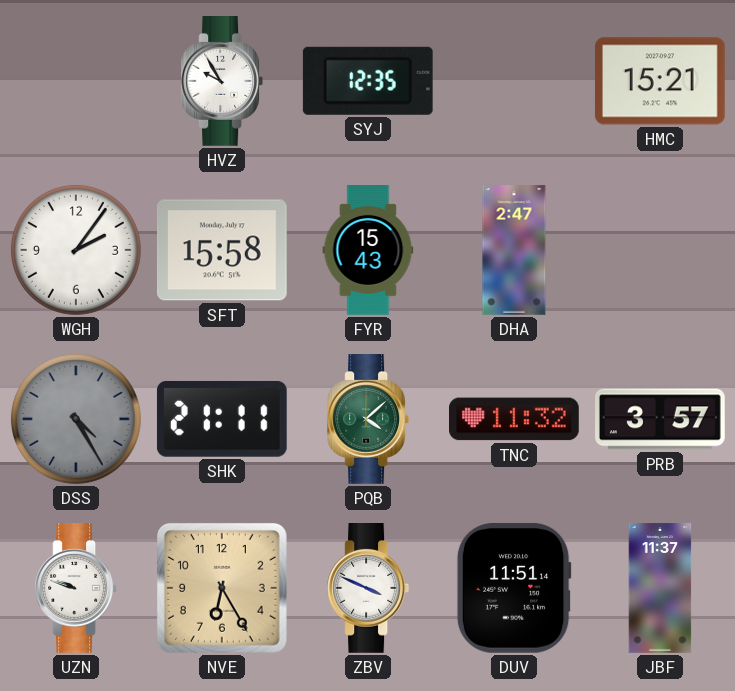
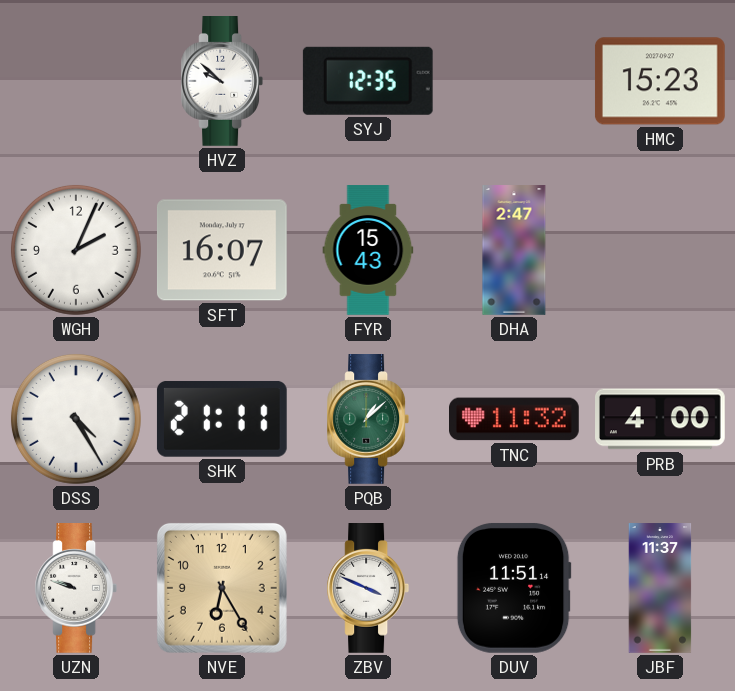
HVZ: 9:55 -> 9:52 (221, 82)
HMC: 15:21 -> 15:23 (660, 81)
WGH: 2:06 -> 2:04 (76, 250)
SFT: 15:58 -> 16:07 (222, 250)
DSS dial: grey -> white (76, 419)
PQB: 4:08 -> 1:08 (367, 420)
PRB: 3:57 -> 4:00 (661, 419)
